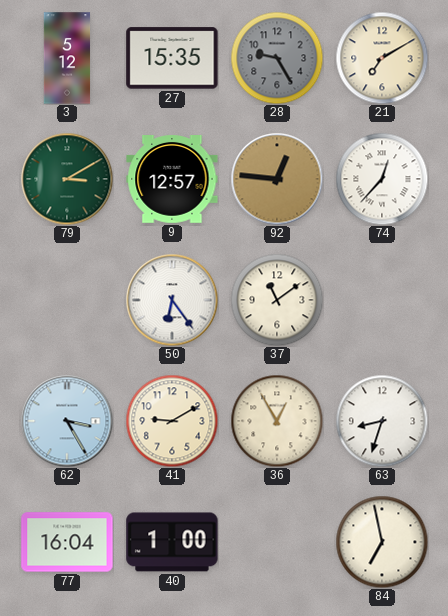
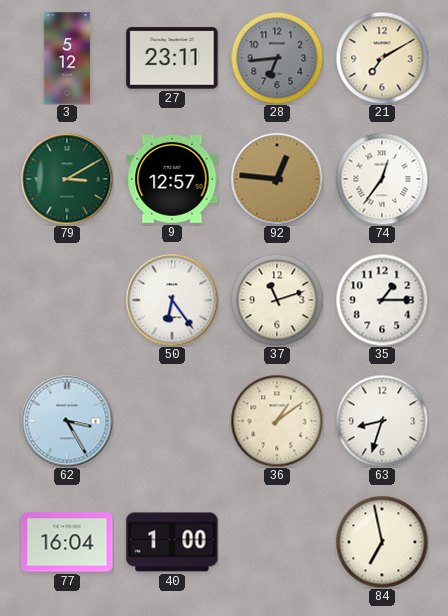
27: 15:35 -> 23:11 (172, 58)
28: 9:25 -> 6:44 (277, 58)
74: 12:37 -> 12:36 (382, 179)
37: 11:09 -> 11:12 (277, 300)
35: none -> 1:15 (382, 300)
41: 9:10 -> none (172, 421)
36: 12:55 -> 1:09 (277, 421)
